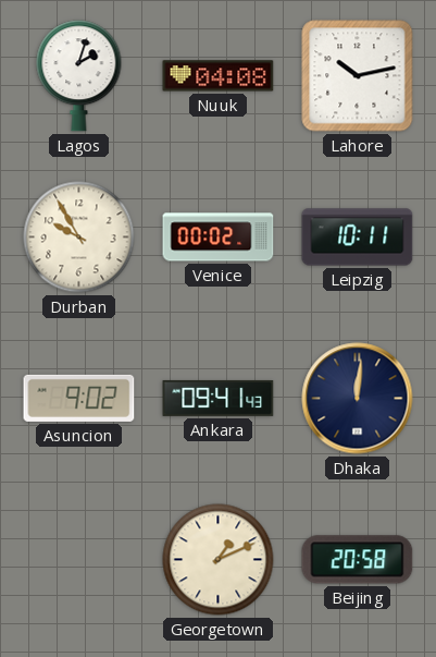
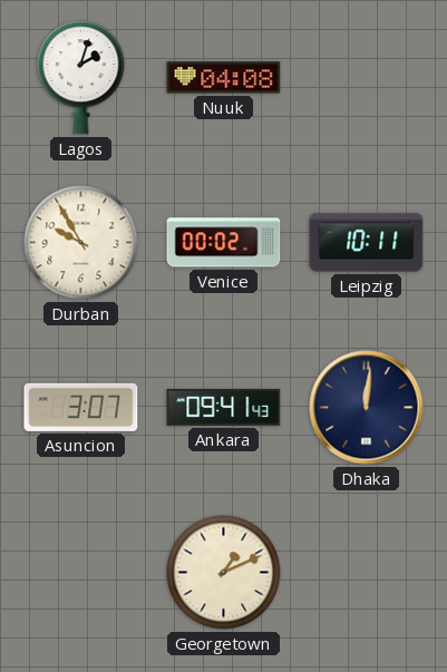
Lahore: 10:13 -> none (358, 76)
Asuncion: 9:02 -> 3:07 (81, 407)
Beijing: 20:58 -> none (358, 560)
